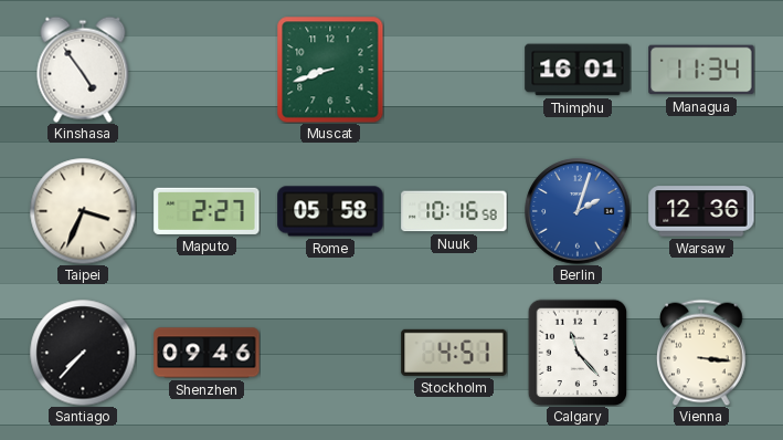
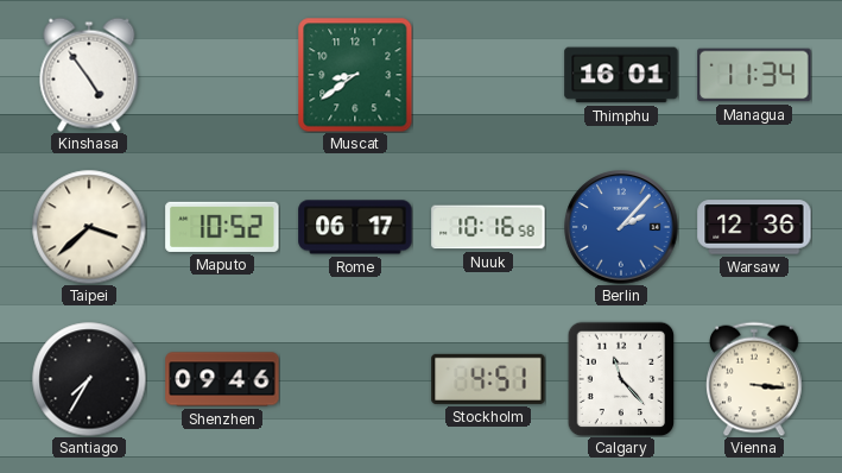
Muscat: 8:42 -> 8:39 (355, 75)
Taipei: 3:34 -> 3:38 (89, 227)
Maputo: 2:27 -> 10:52 (222, 227)
Rome: 05:58 -> 06:17 (355, 227)
Berlin: 2:03 -> 2:07 (621, 227)
Santiago: 7:37 -> 7:35 (89, 379)
